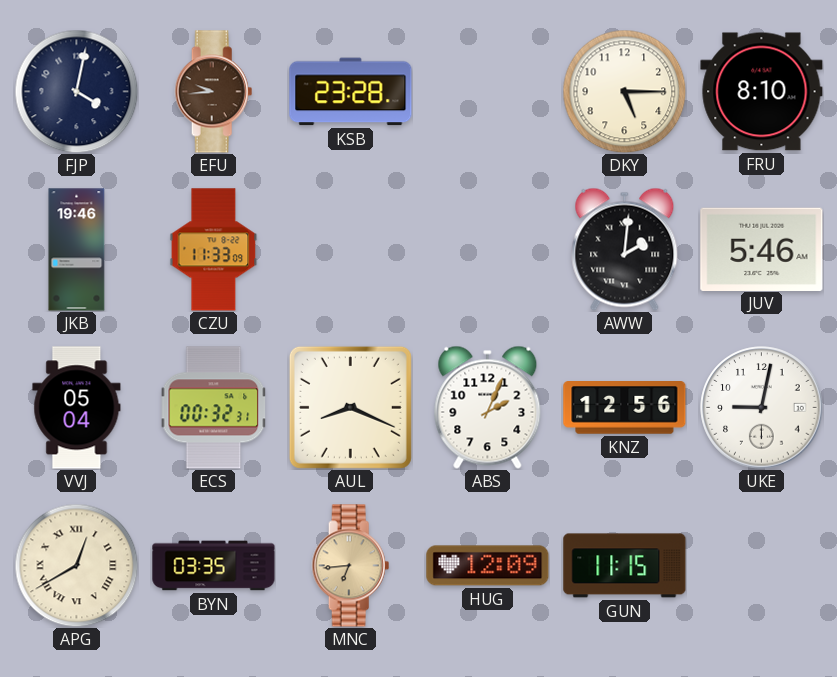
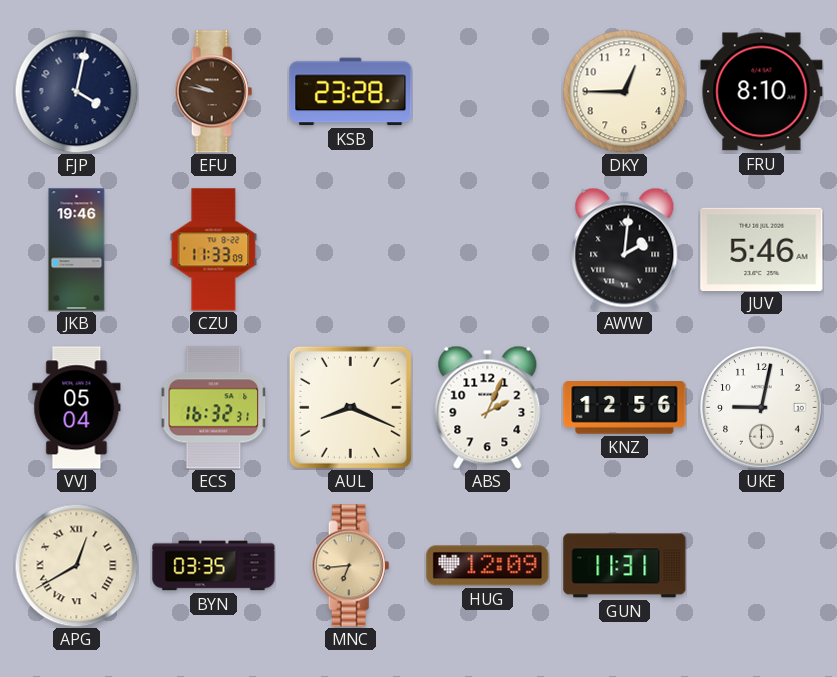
EFU: 9:44 -> 9:47 (214, 92)
DKY: 5:15 -> 12:45 (624, 91)
ECS: 00:32 -> 16:32 (214, 408)
GUN: 11:15 -> 11:31 (625, 566)
